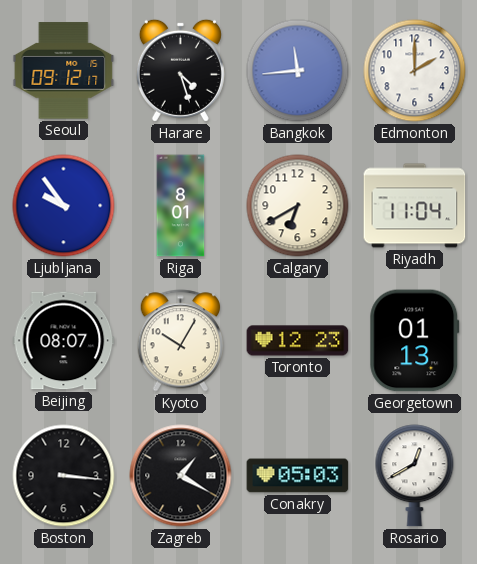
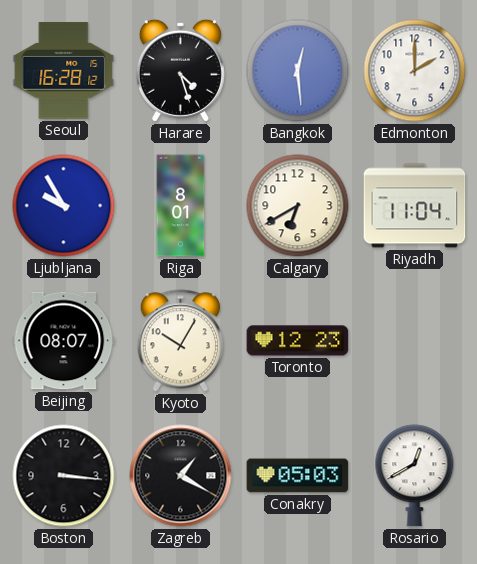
Seoul: 09:12 -> 16:28 (64, 71)
Bangkok: 11:44 -> 12:29 (298, 71)
Ljubljana: 9:54 -> 9:55 (64, 206)
Georgetown: 01:13 -> none (415, 341)
